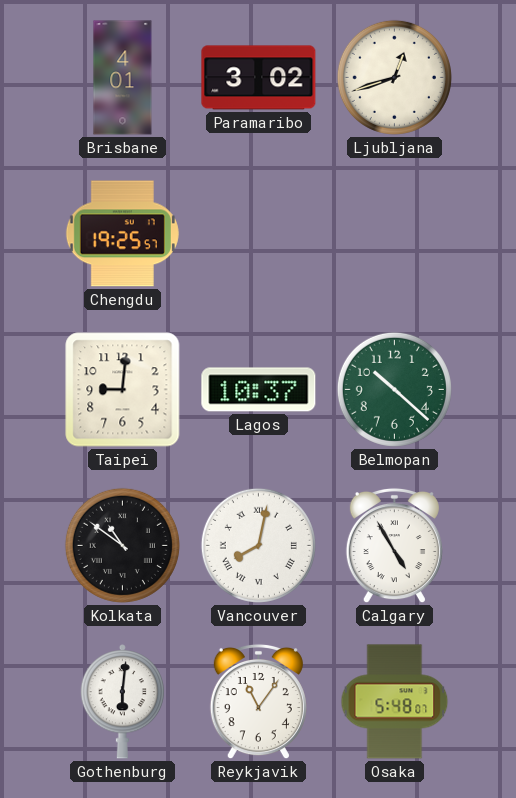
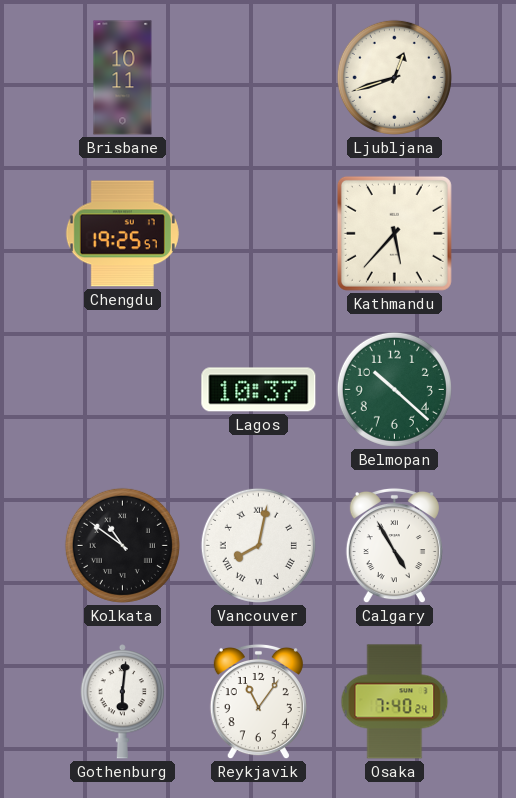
Brisbane: 4:01 -> 10:11 (123, 78)
Paramaribo: 3:02 -> none (259, 78)
Kathmandu: none -> 5:37 (394, 233)
Taipei: 9:01 -> none (123, 390)
Osaka: 5:48 -> 7:40 (395, 702)
